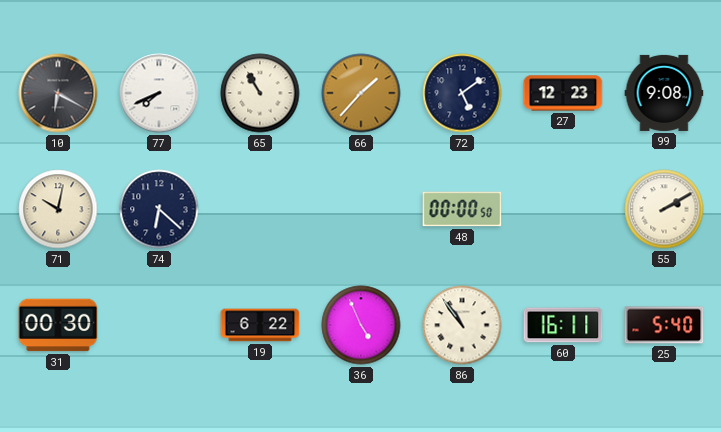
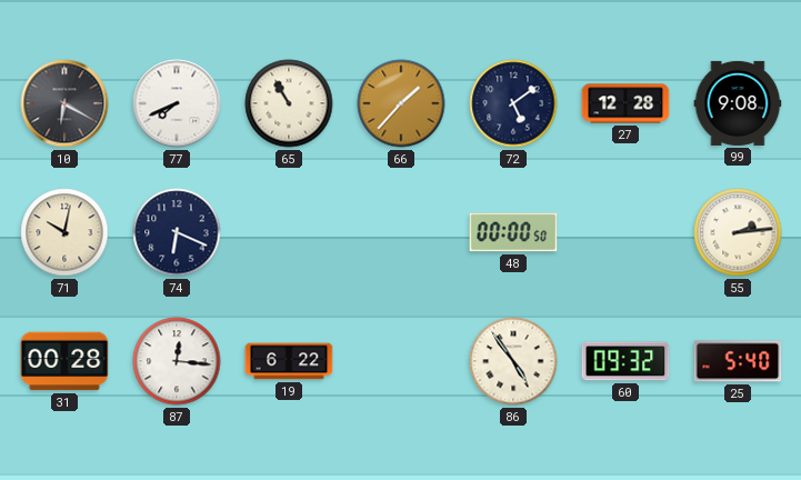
27: 12:23 -> 12:28 (625, 103)
74: 6:22 -> 6:19 (177, 232)
55: 2:10 -> 2:14 (738, 232)
31: 00:30 -> 00:28 (64, 361)
87: none -> 12:16 (177, 361)
36: 4:56 -> none (361, 325)
86: 10:54 -> 4:54 (513, 361)
60: 16:11 -> 09:32 (625, 361)
